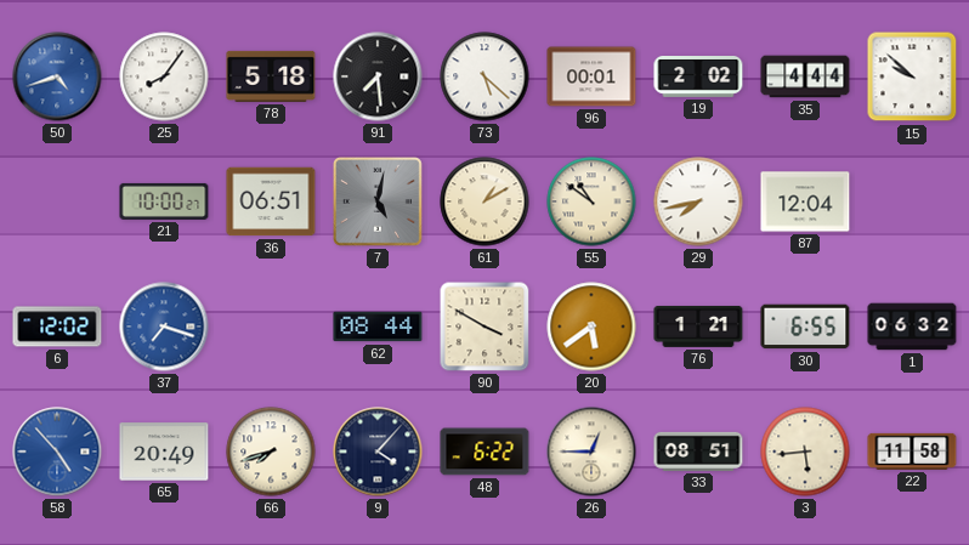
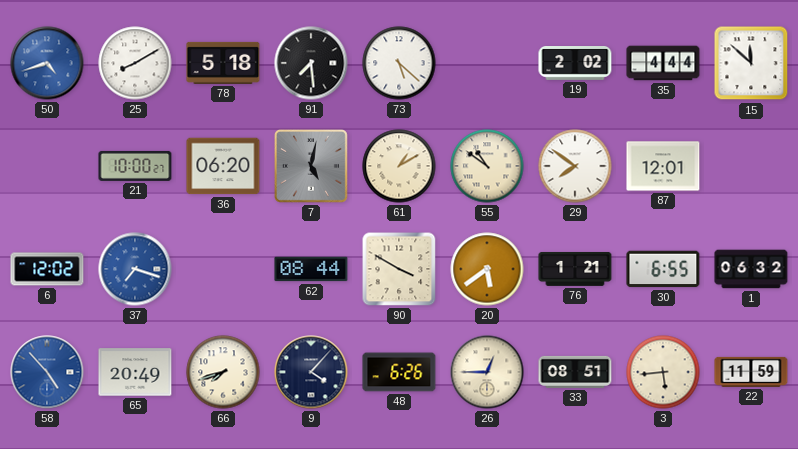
25: 8:06 -> 8:10 (135, 63)
96: 00:01 -> none (591, 76)
15: 9:52 -> 11:52 (751, 63)
36: 06:51 -> 06:20 (223, 166)
29: 7:43 -> 7:51 (575, 166)
87: 12:04 -> 12:01 (663, 166)
48: 6:22 -> 6:26 (399, 372)
22: 11:58 -> 11:59 (751, 372)
